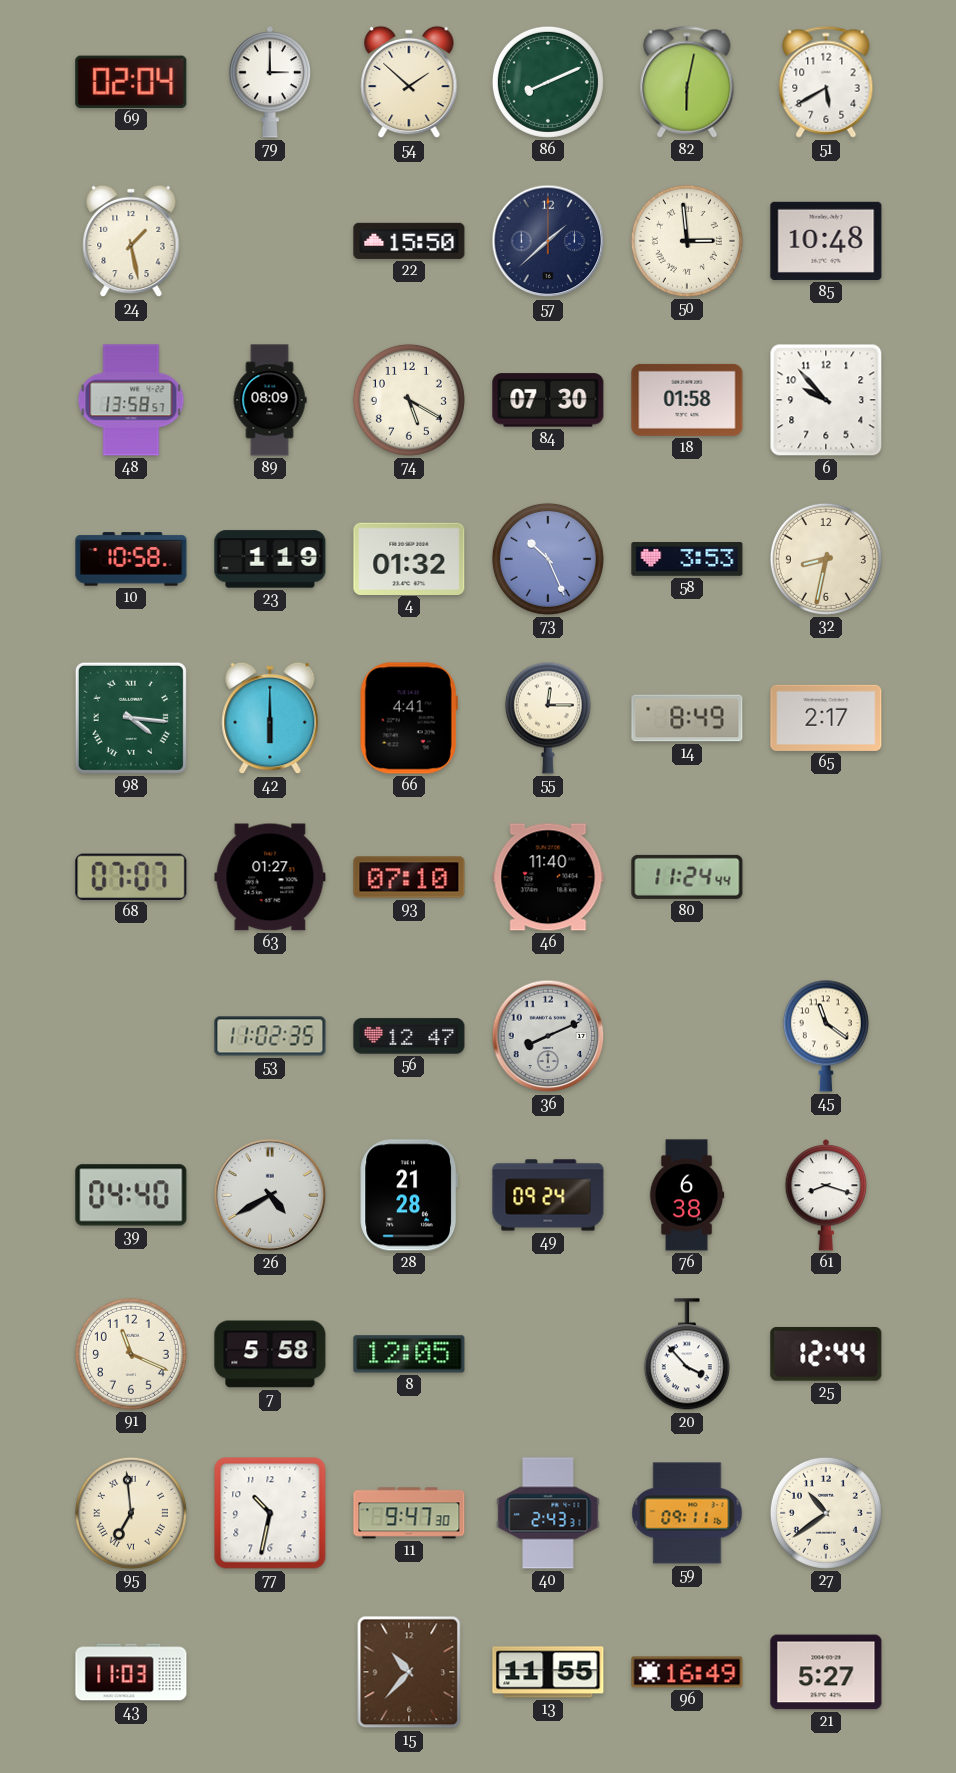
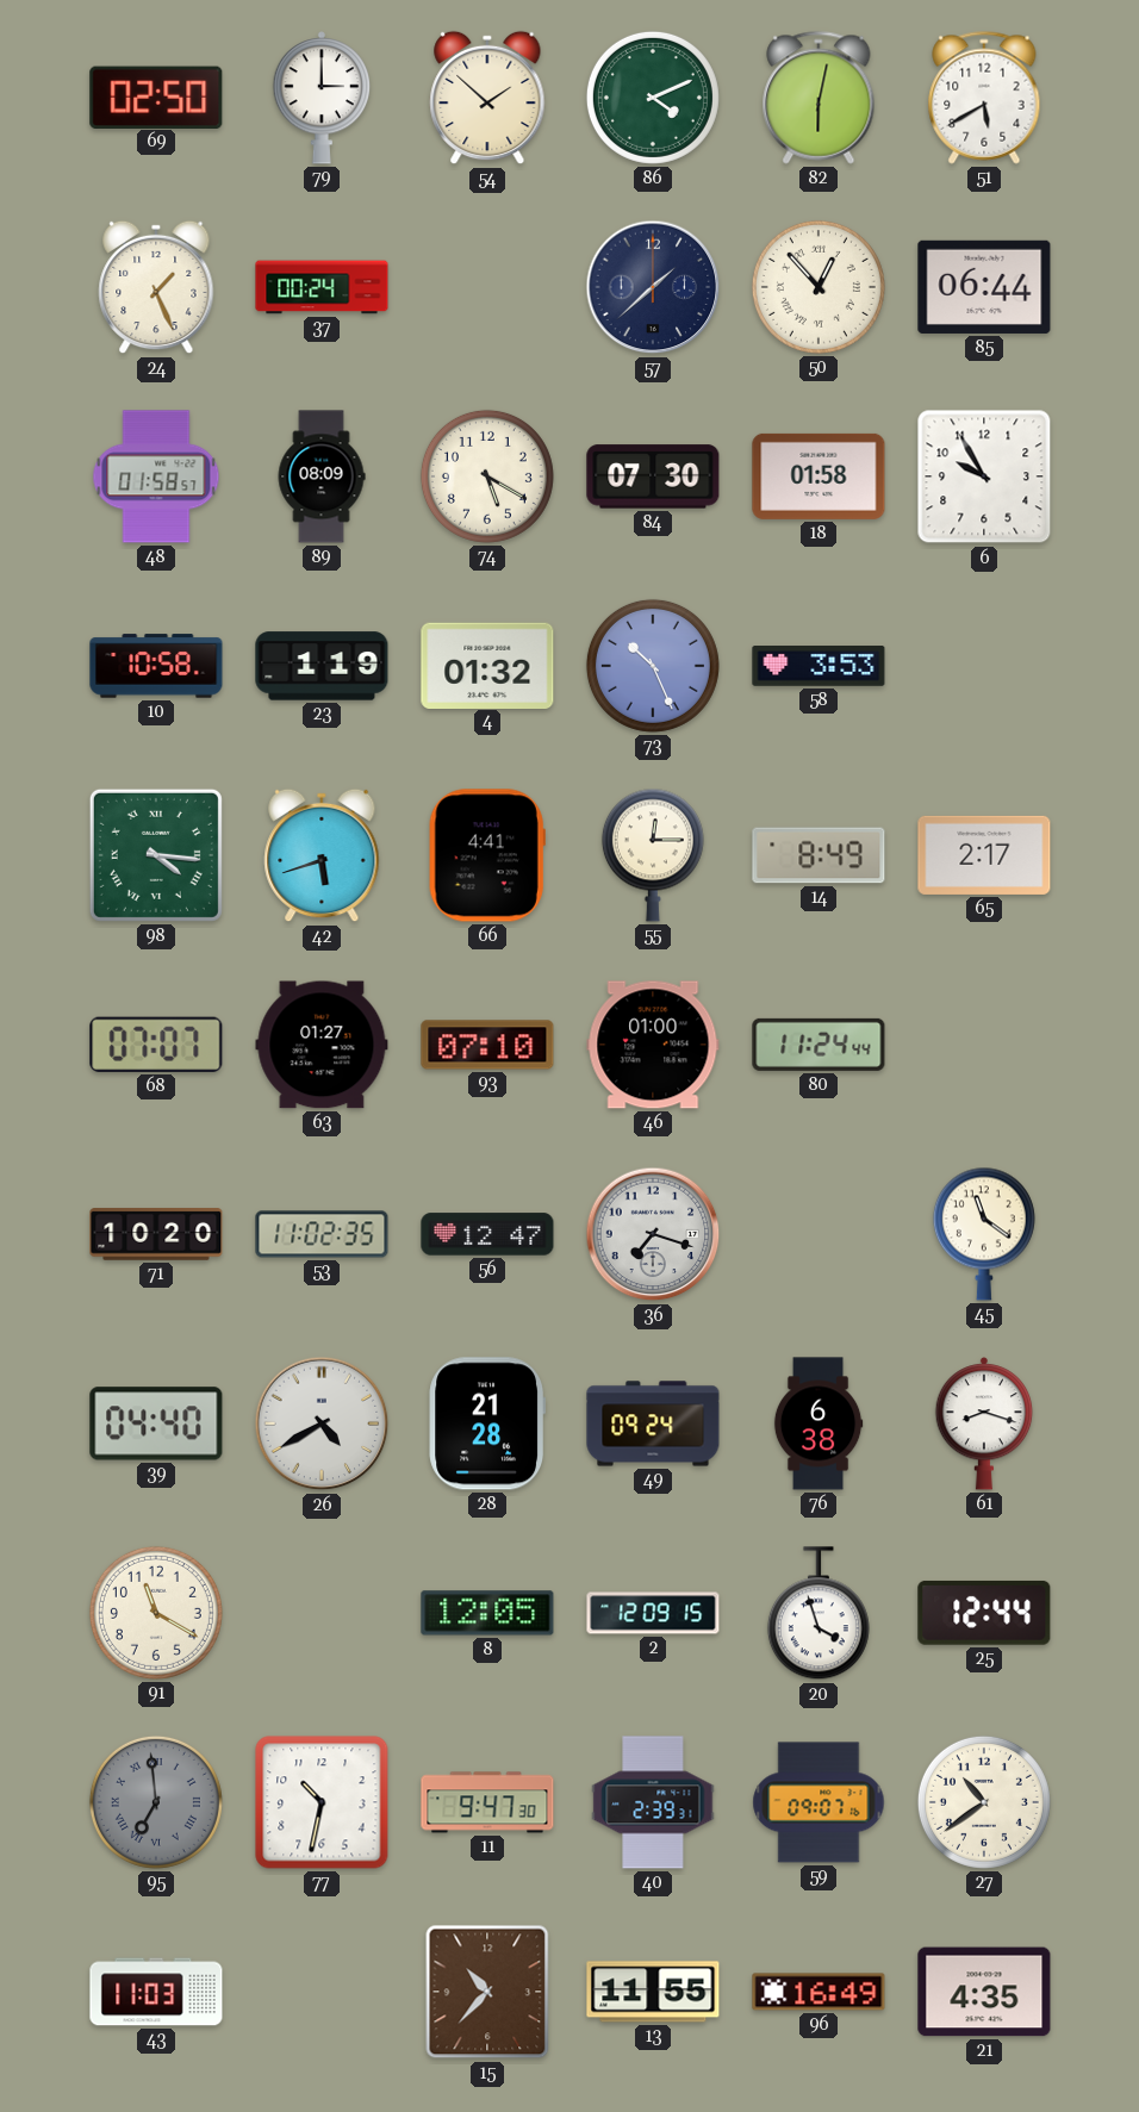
69: 02:04 -> 02:50 (156, 96)
86: 8:11 -> 4:11 (653, 98)
24: 1:28 -> 1:26 (156, 287)
37: none -> 00:24 (322, 287)
22: 15:50 -> none (409, 241)
50: 2:59 -> 12:53 (819, 287)
85: 10:48 -> 06:44 (984, 287)
48: 13:58 -> 01:58 (156, 476)
6: 9:53 -> 9:55 (984, 476)
32: 8:32 -> none (826, 559)
42: 6:00 -> 5:42 (322, 855)
46: 11:40 -> 01:00 (653, 1045)
71: none -> 10:20 (156, 1234)
36: 8:11 -> 7:18 (653, 1234)
91: 11:19 -> 11:20 (156, 1613)
7: 5:58 -> none (270, 1354)
2: none -> 12:09 (653, 1613)
20: 3:53 -> 3:57 (819, 1614)
95 dial: cream -> grey (156, 1802)
40: 2:43 -> 2:39 (653, 1802)
59: 09:11 -> 09:07 (819, 1802)
21: 5:27 -> 4:35 (984, 1992)
